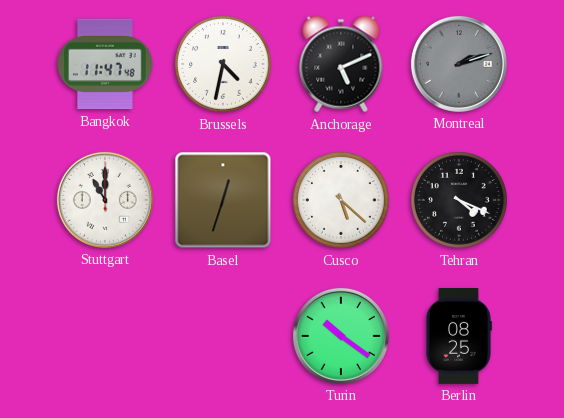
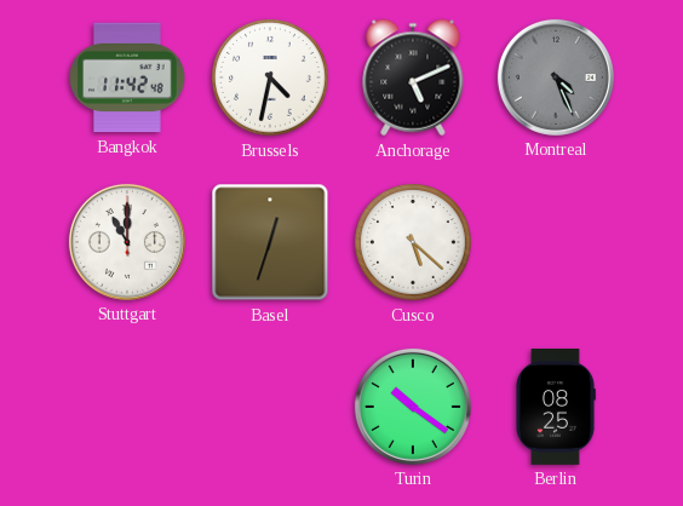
Bangkok: 11:47 -> 11:42 (127, 77)
Montreal: 2:12 -> 4:26 (556, 77)
Tehran: 4:19 -> none (460, 201)
